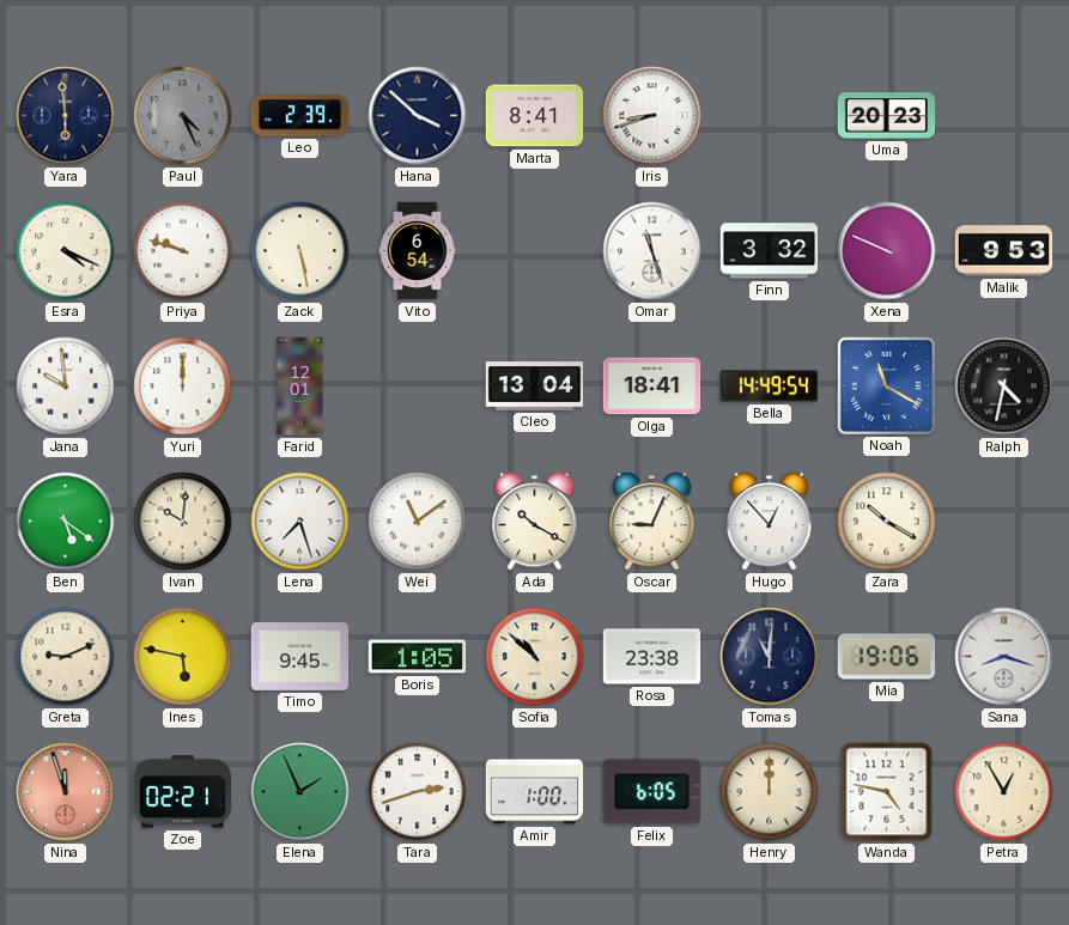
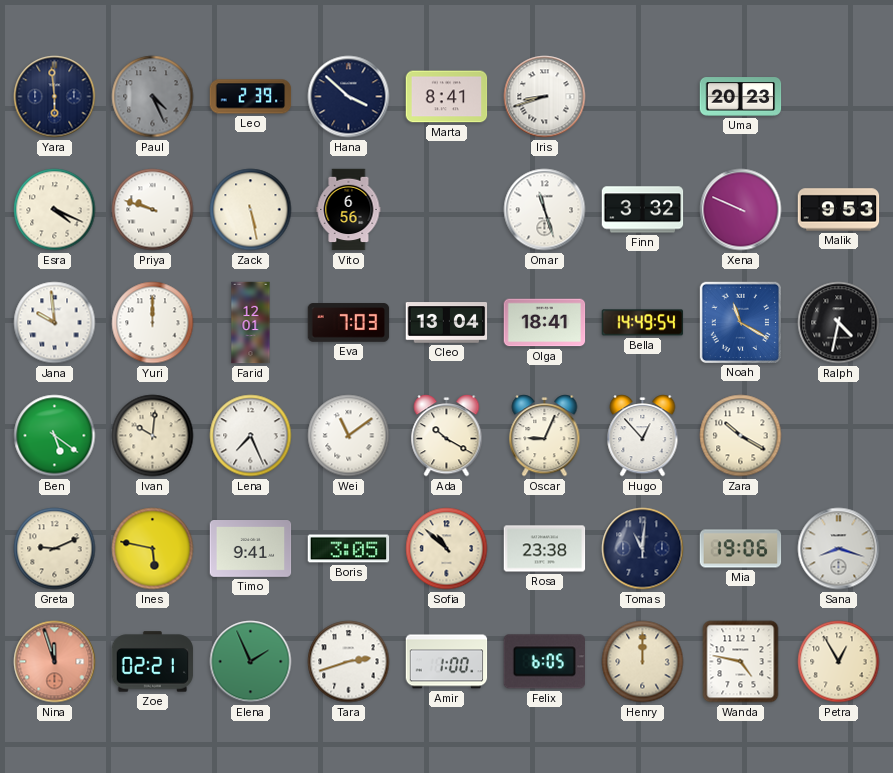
Vito: 6:54 -> 6:56 (349, 210)
Eva: none -> 7:03 (349, 323)
Lena: 7:27 -> 7:26 (251, 436)
Timo: 9:45 -> 9:41 (251, 549)
Boris: 1:05 -> 3:05 (349, 549)
